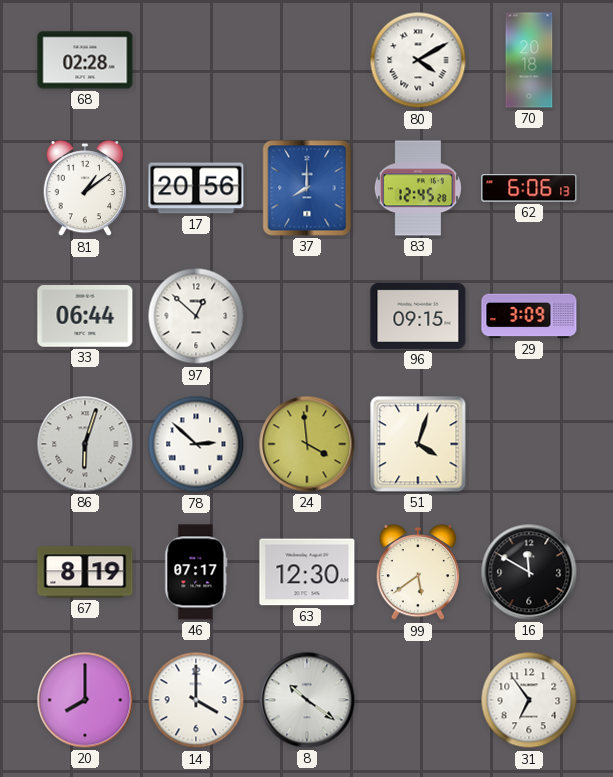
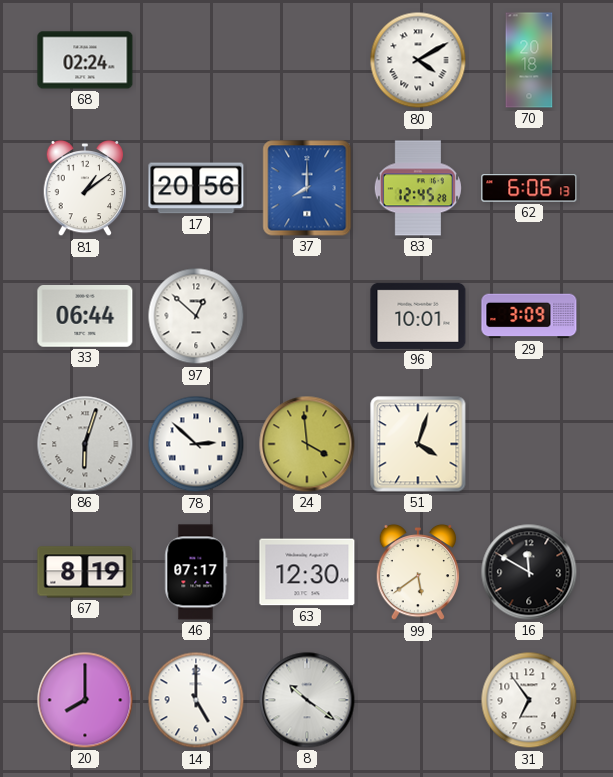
68: 02:28 -> 02:24 (85, 60)
96: 09:15 -> 10:01 (418, 316)
14: 4:00 -> 5:00 (196, 700)
